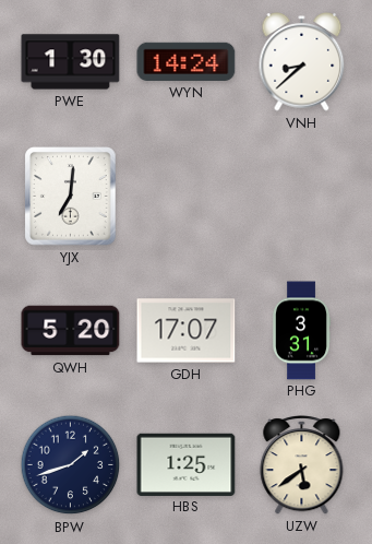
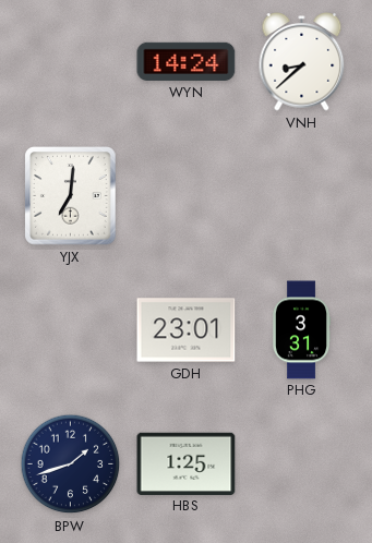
PWE: 1:30 -> none (71, 62)
QWH: 5:20 -> none (71, 331)
GDH: 17:07 -> 23:01 (187, 330)
UZW: 5:39 -> none (302, 465)
